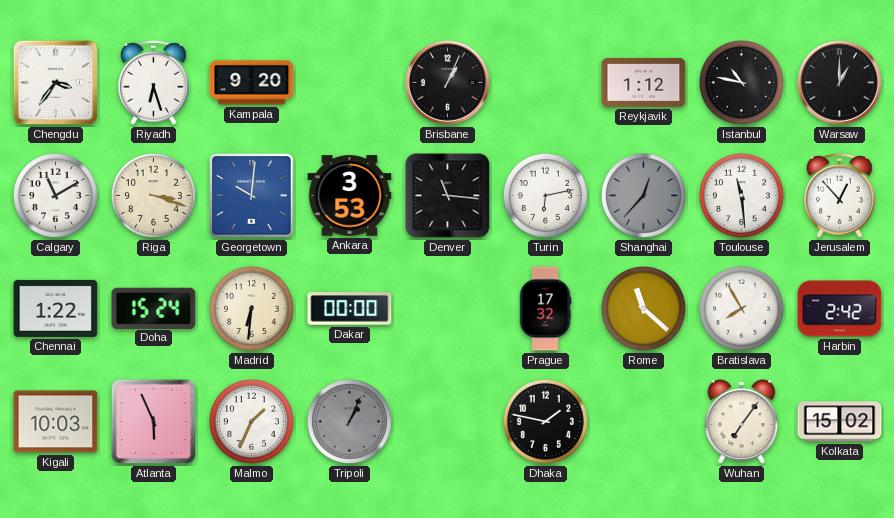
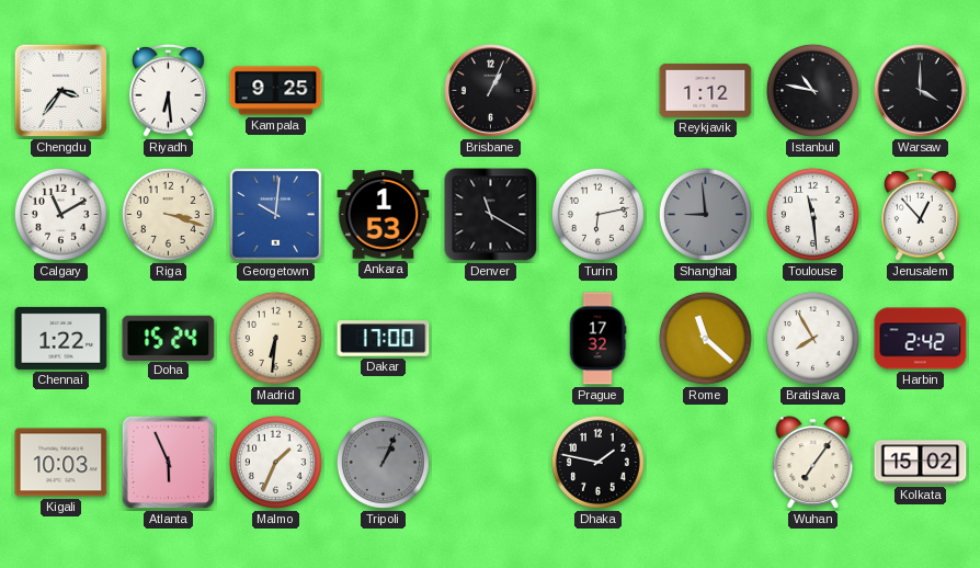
Riyadh: 6:27 -> 6:29 (169, 90)
Kampala: 9:20 -> 9:25 (276, 91)
Warsaw: 1:00 -> 4:00 (921, 91)
Ankara: 3:53 -> 1:53 (384, 215)
Denver: 11:16 -> 11:20 (491, 215)
Shanghai: 12:37 -> 8:59 (705, 214)
Dakar: 00:00 -> 17:00 (384, 339)
